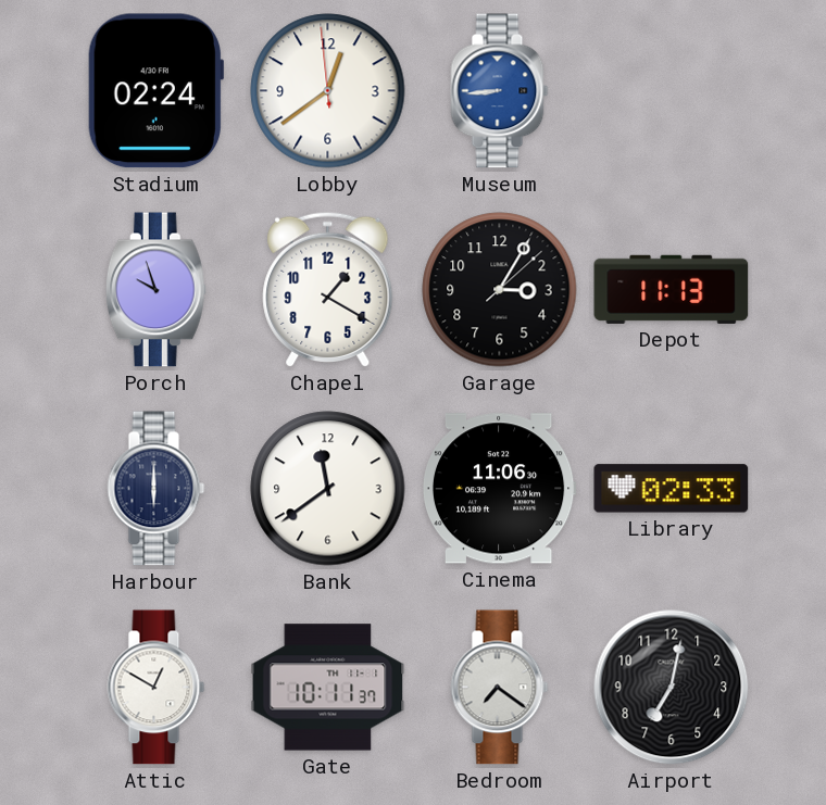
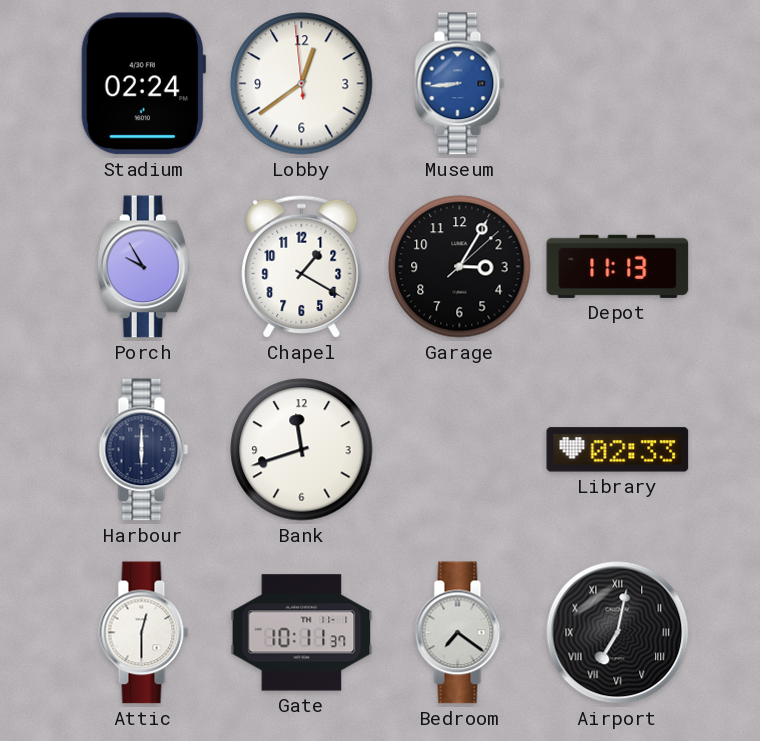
Porch: 9:57 -> 9:55 (143, 267)
Bank: 11:39 -> 11:42 (302, 450)
Cinema: 11:06 -> none (499, 489)
Attic: 12:50 -> 12:30 (144, 633)
Airport numerals: Arabic -> Roman (618, 633)
